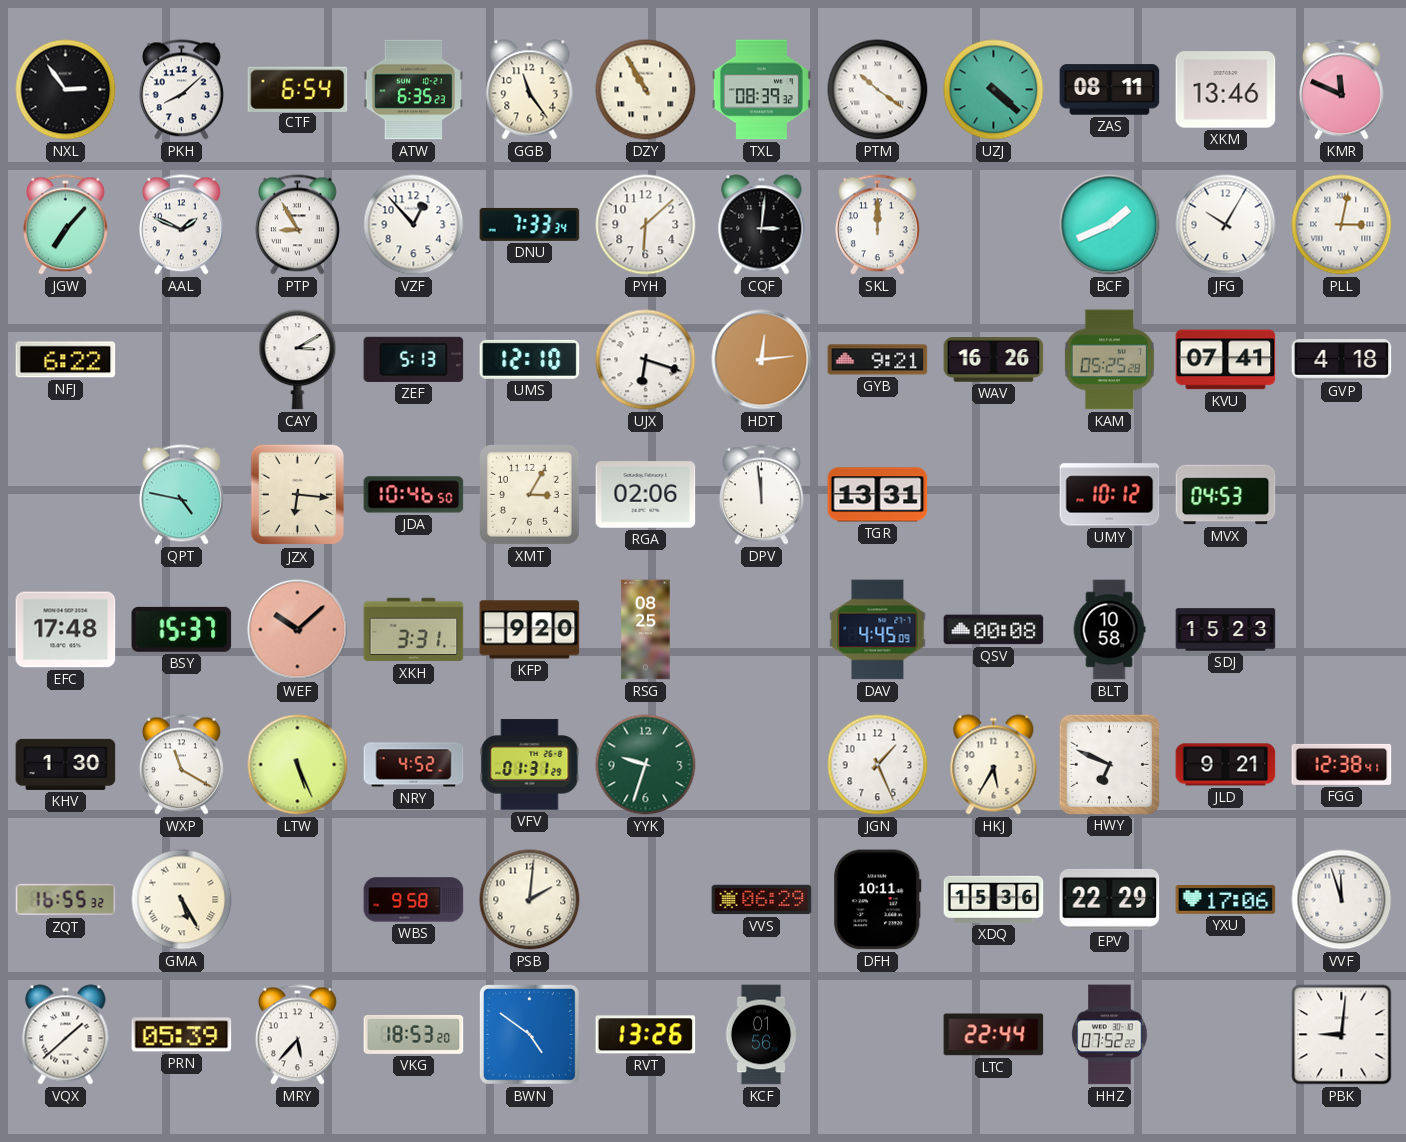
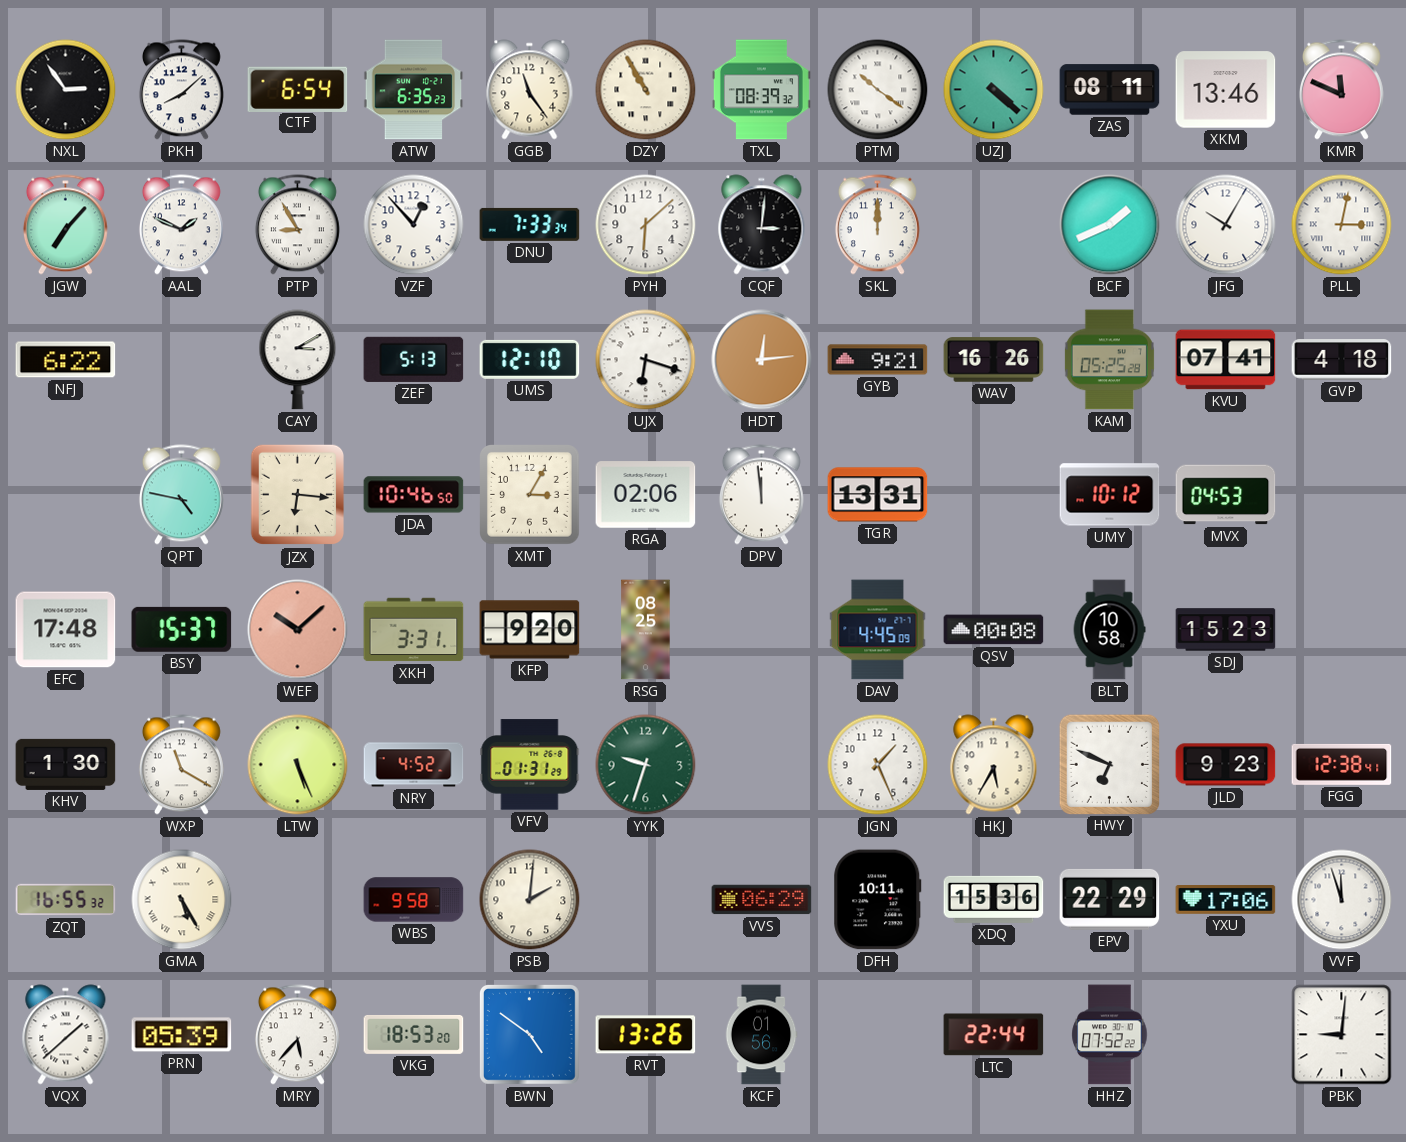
JLD: 9:21 -> 9:23 (1226, 765)
